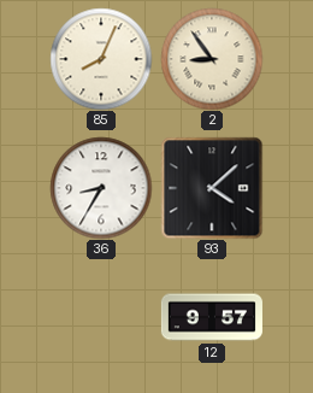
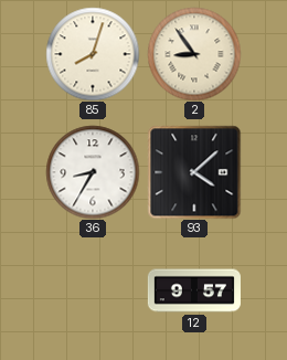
85: 8:04 -> 8:03 (93, 54)
